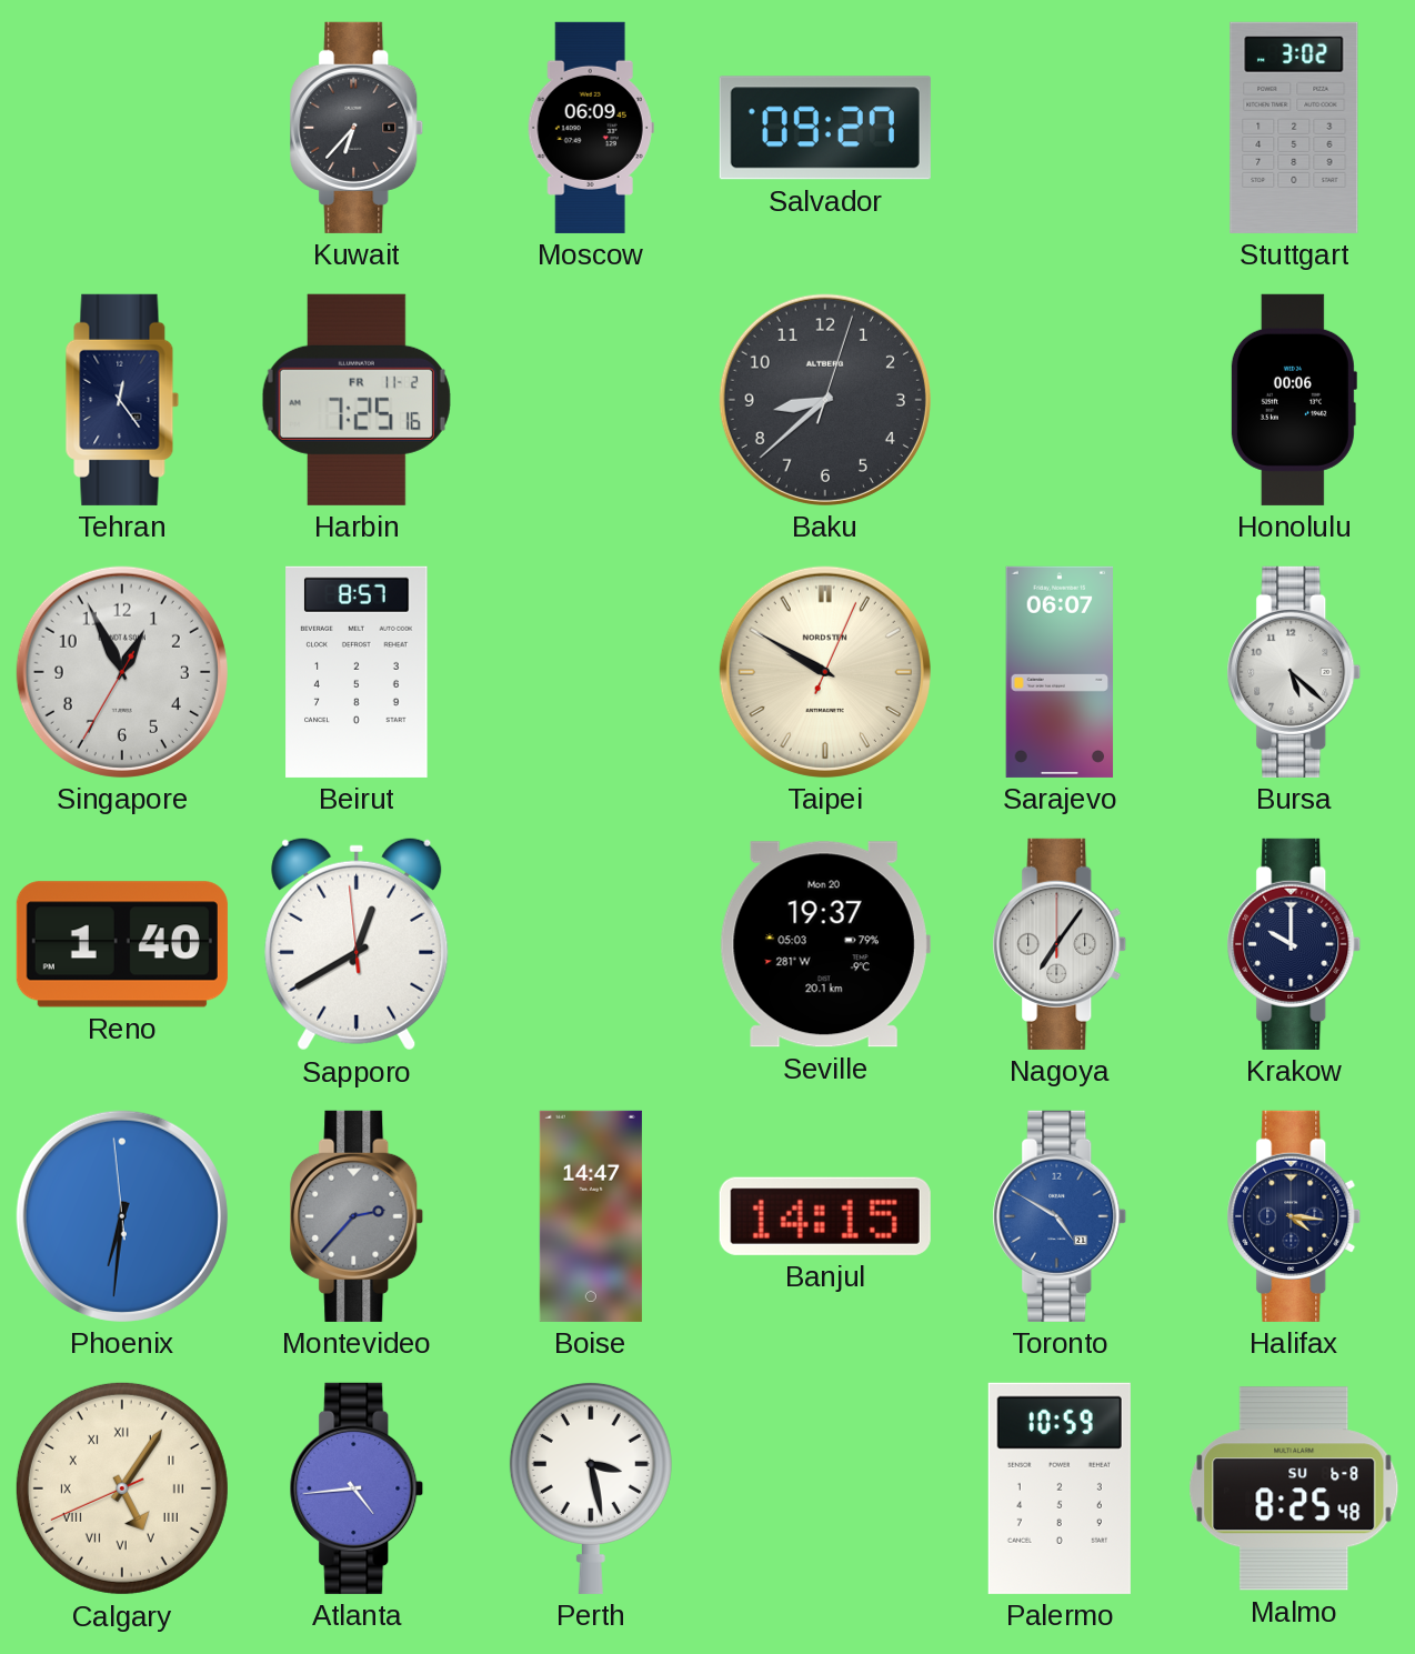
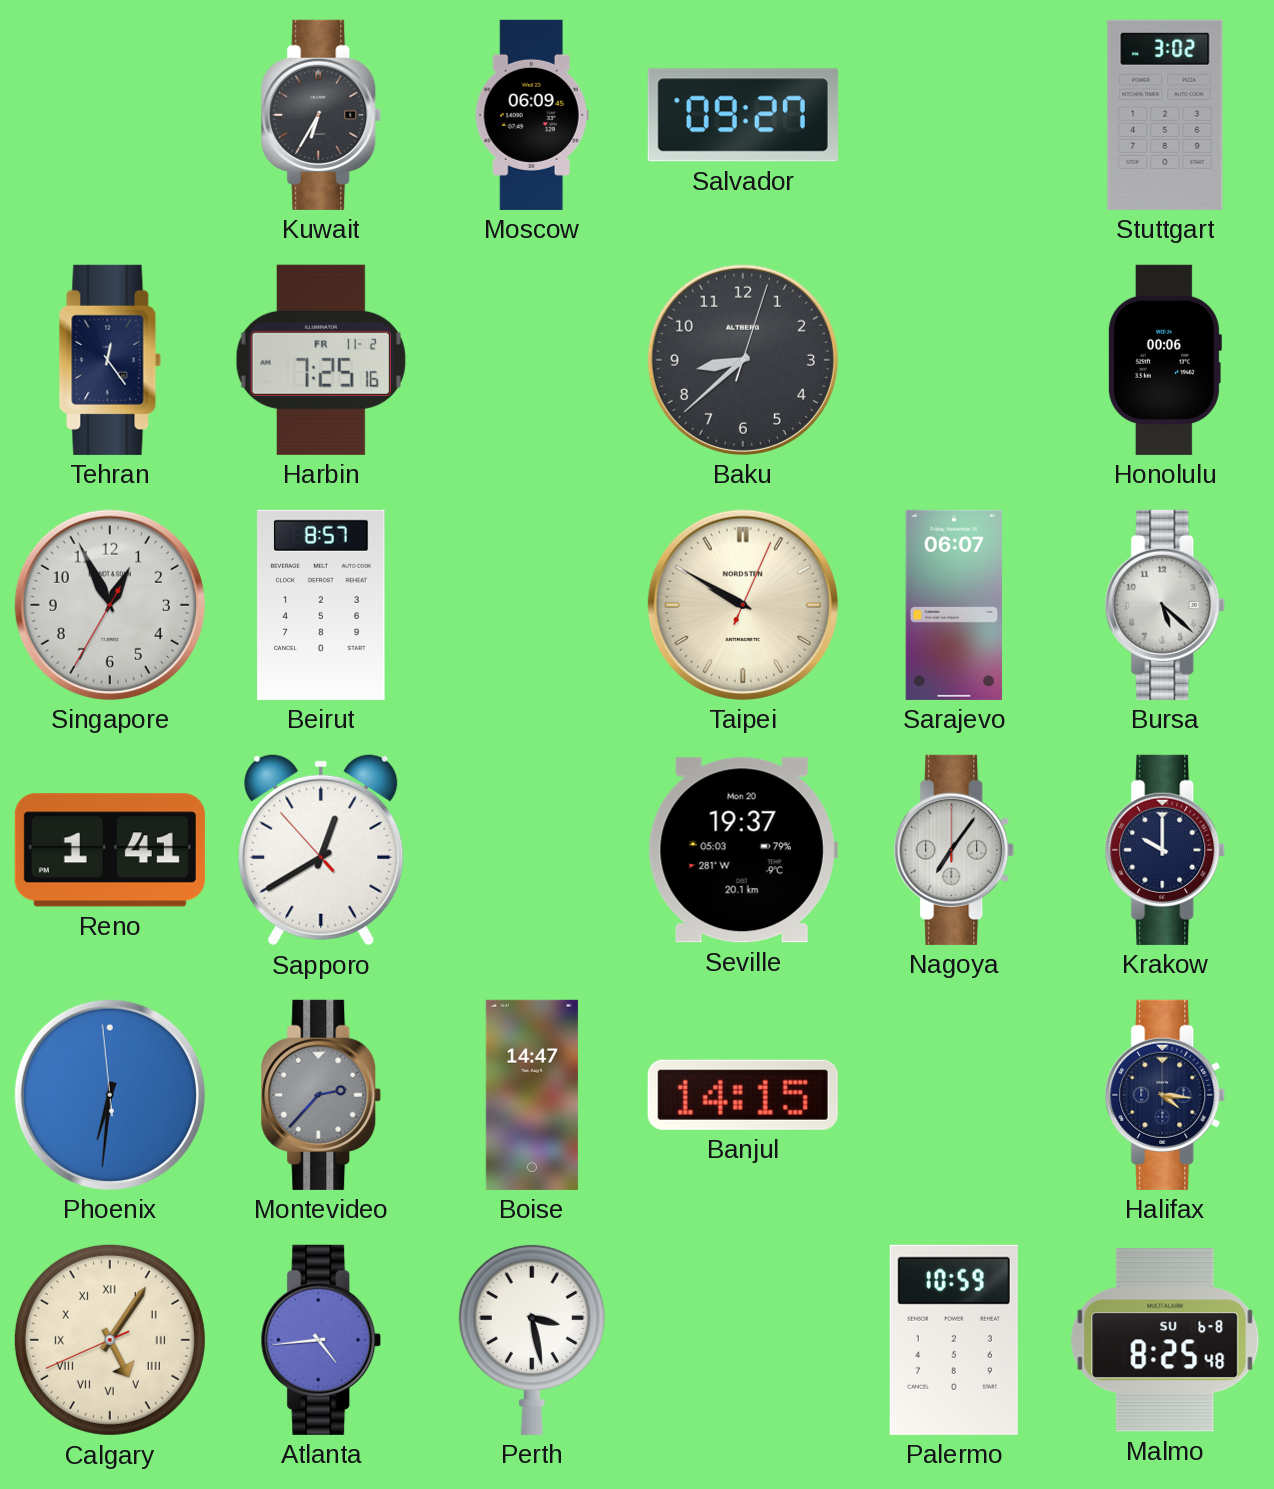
Kuwait: 6:37 -> 6:35 (321, 115)
Reno: 1:40 -> 1:41 (110, 850)
Sapporo: 12:39:59 -> 12:39:53 (321, 850)
Toronto: 4:50 -> none (1060, 1216)
